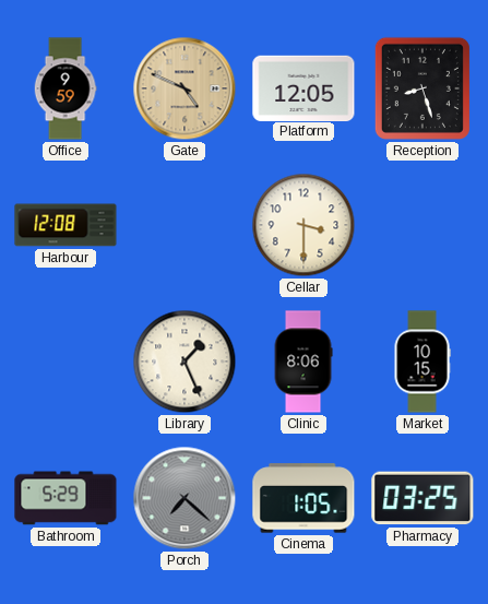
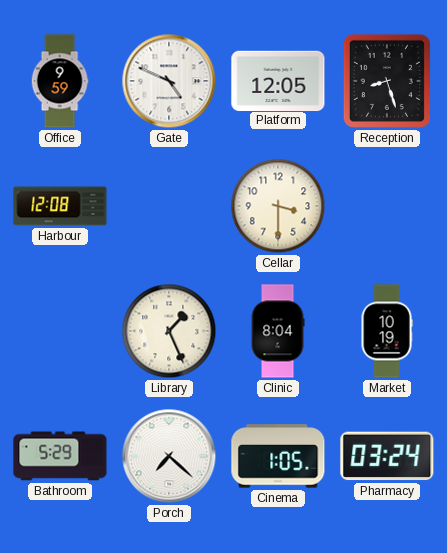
Gate dial: champagne -> white (169, 81)
Clinic: 8:06 -> 8:04 (278, 331)
Market: 10:15 -> 10:19 (387, 331)
Porch dial: grey -> white (169, 456)
Pharmacy: 03:25 -> 03:24 (387, 456)
